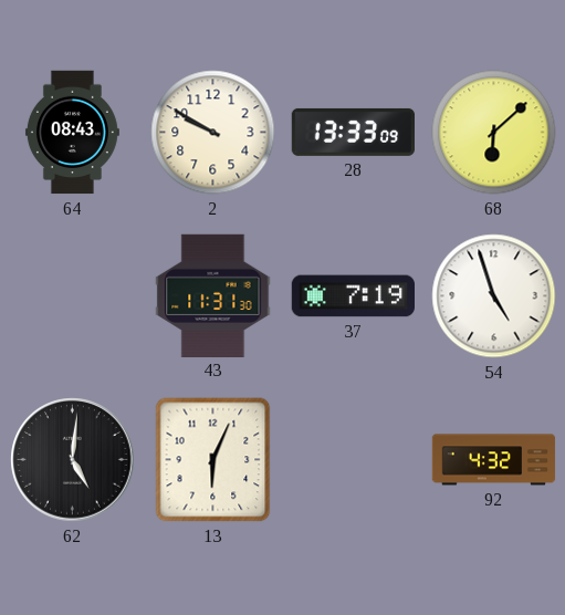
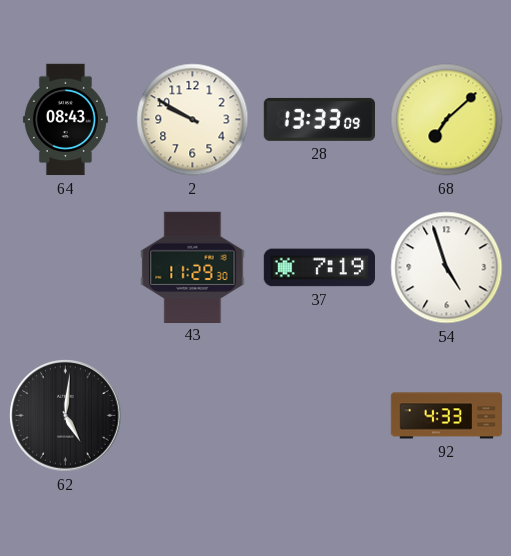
68: 6:08 -> 7:08 (447, 120)
43: 11:31 -> 11:29 (193, 267)
13: 6:04 -> none (213, 460)
92: 4:32 -> 4:33 (447, 416)
